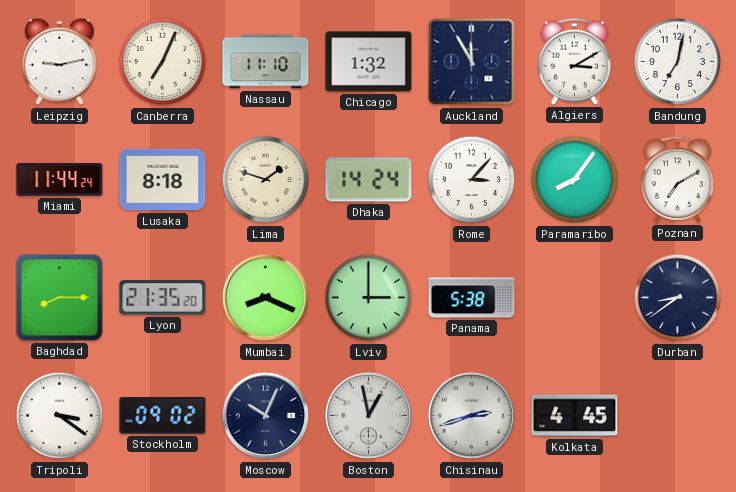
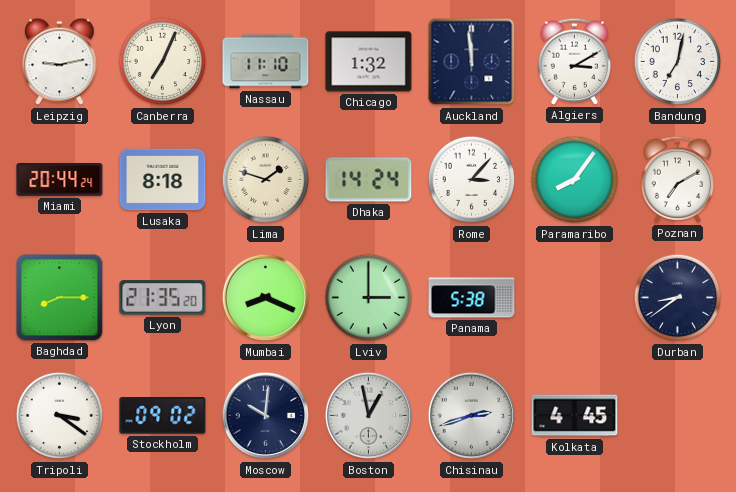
Auckland: 11:55 -> 11:59 (472, 62)
Miami: 11:44 -> 20:44 (60, 180)
Moscow: 10:04 -> 10:01 (266, 416)
